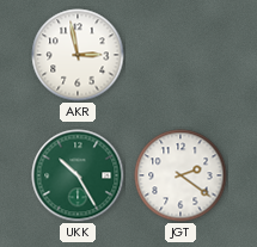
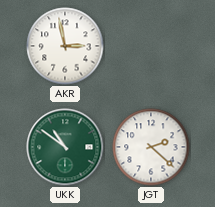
UKK: 10:25 -> 10:51 (65, 147)
JGT: 2:21 -> 2:22 (151, 147)
